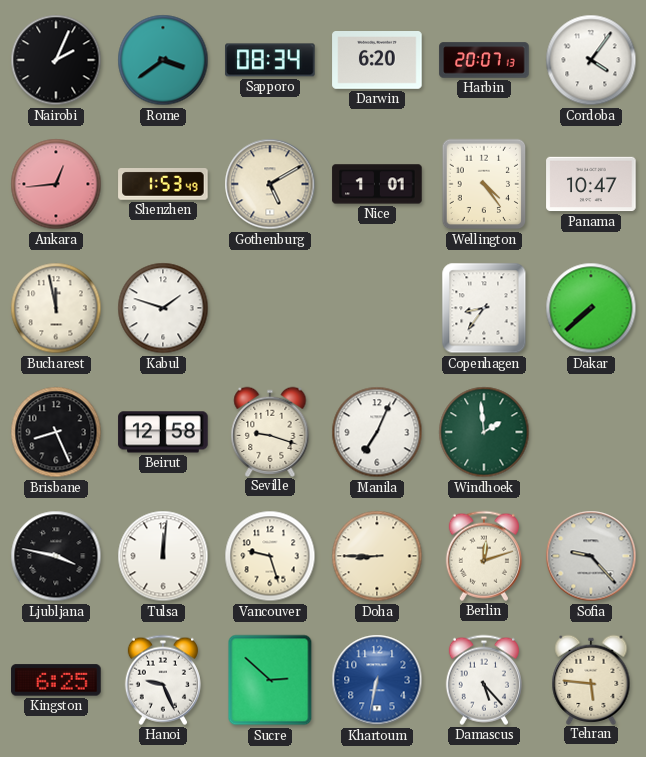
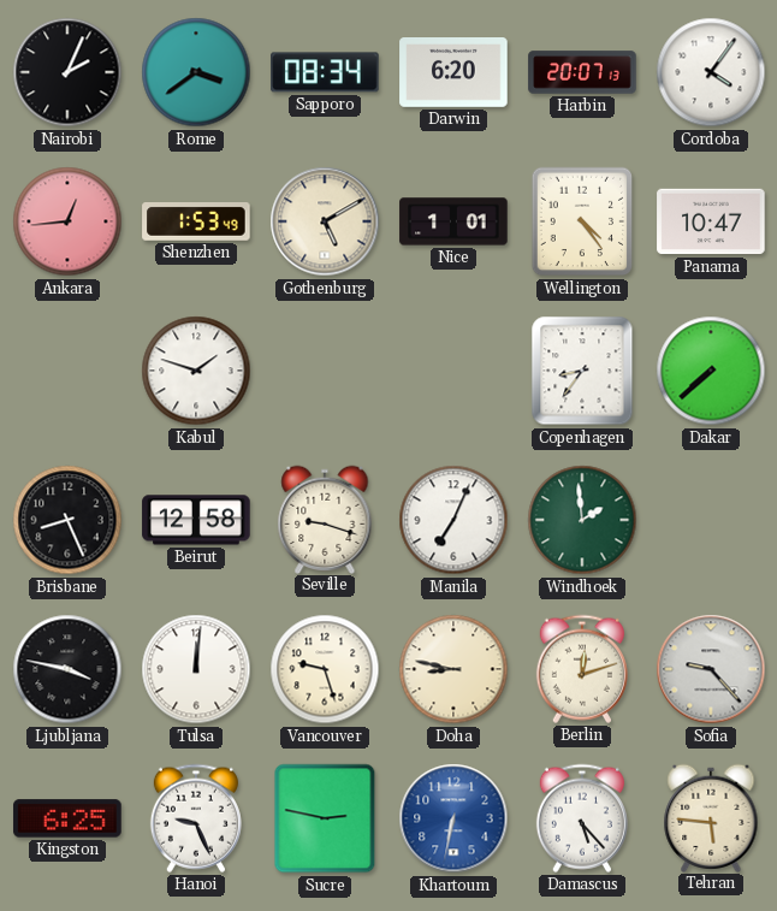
Bucharest: 11:58 -> none (56, 308)
Doha: 8:45 -> 8:47 (453, 669)
Sucre: 2:52 -> 2:47 (325, 818)
